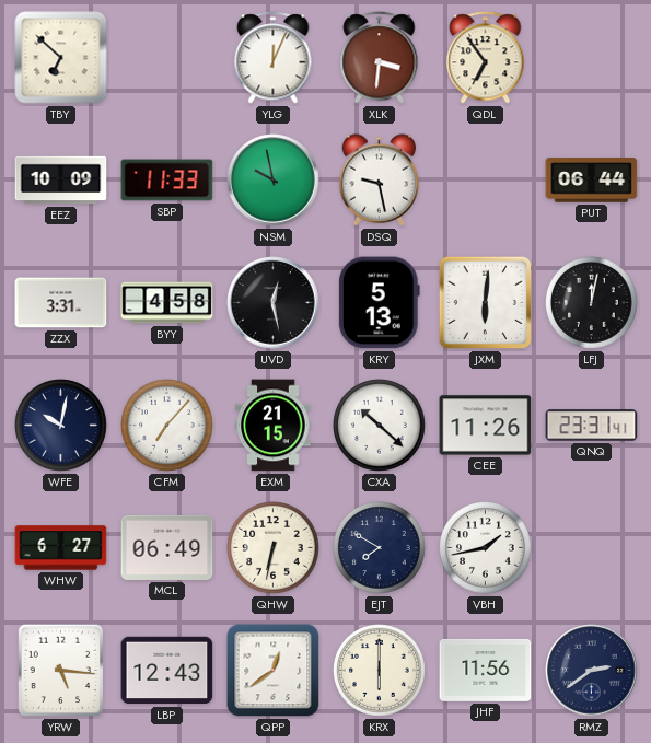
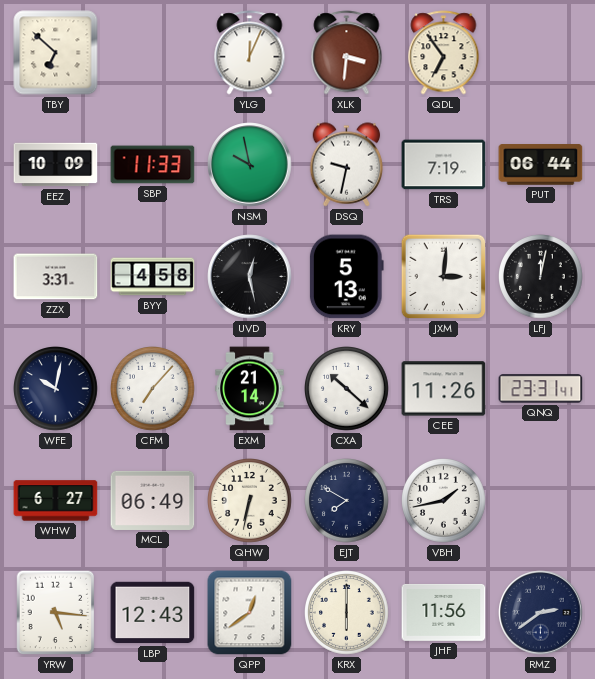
DSQ: 9:28 -> 9:32 (347, 165)
TRS: none -> 7:19 (444, 165)
JXM: 6:01 -> 3:01 (444, 277)
EXM: 21:15 -> 21:14 (250, 389)
